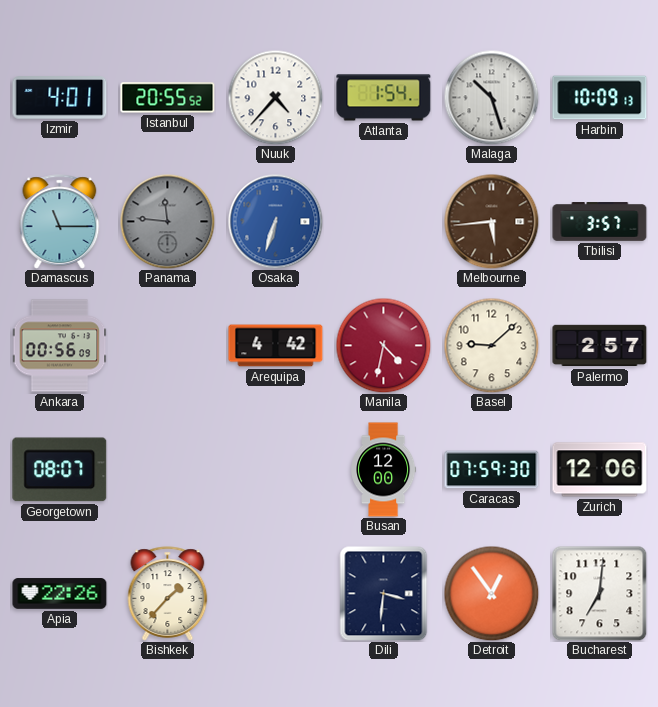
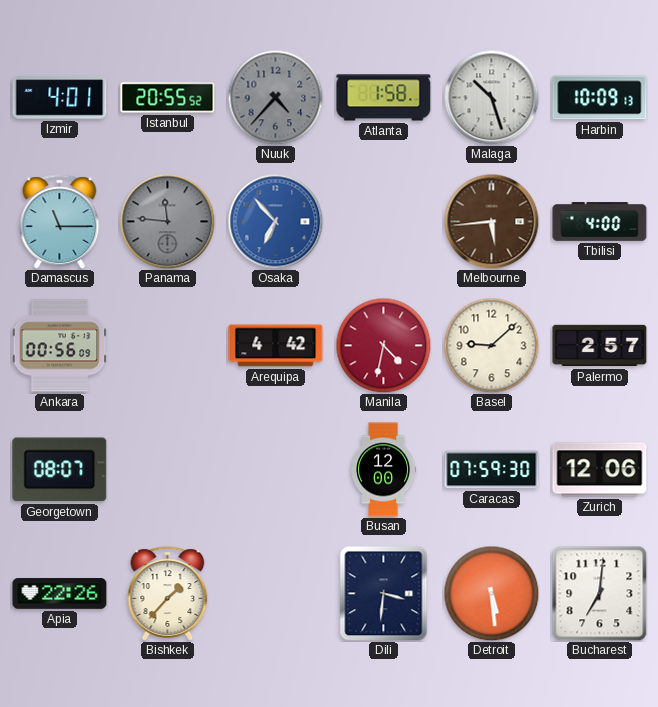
Nuuk dial: white -> grey (275, 97)
Atlanta: 1:54 -> 1:58 (384, 98)
Osaka: 6:33 -> 6:53 (275, 221)
Tbilisi: 3:57 -> 4:00 (600, 222)
Detroit: 12:54 -> 5:29 (491, 593)
